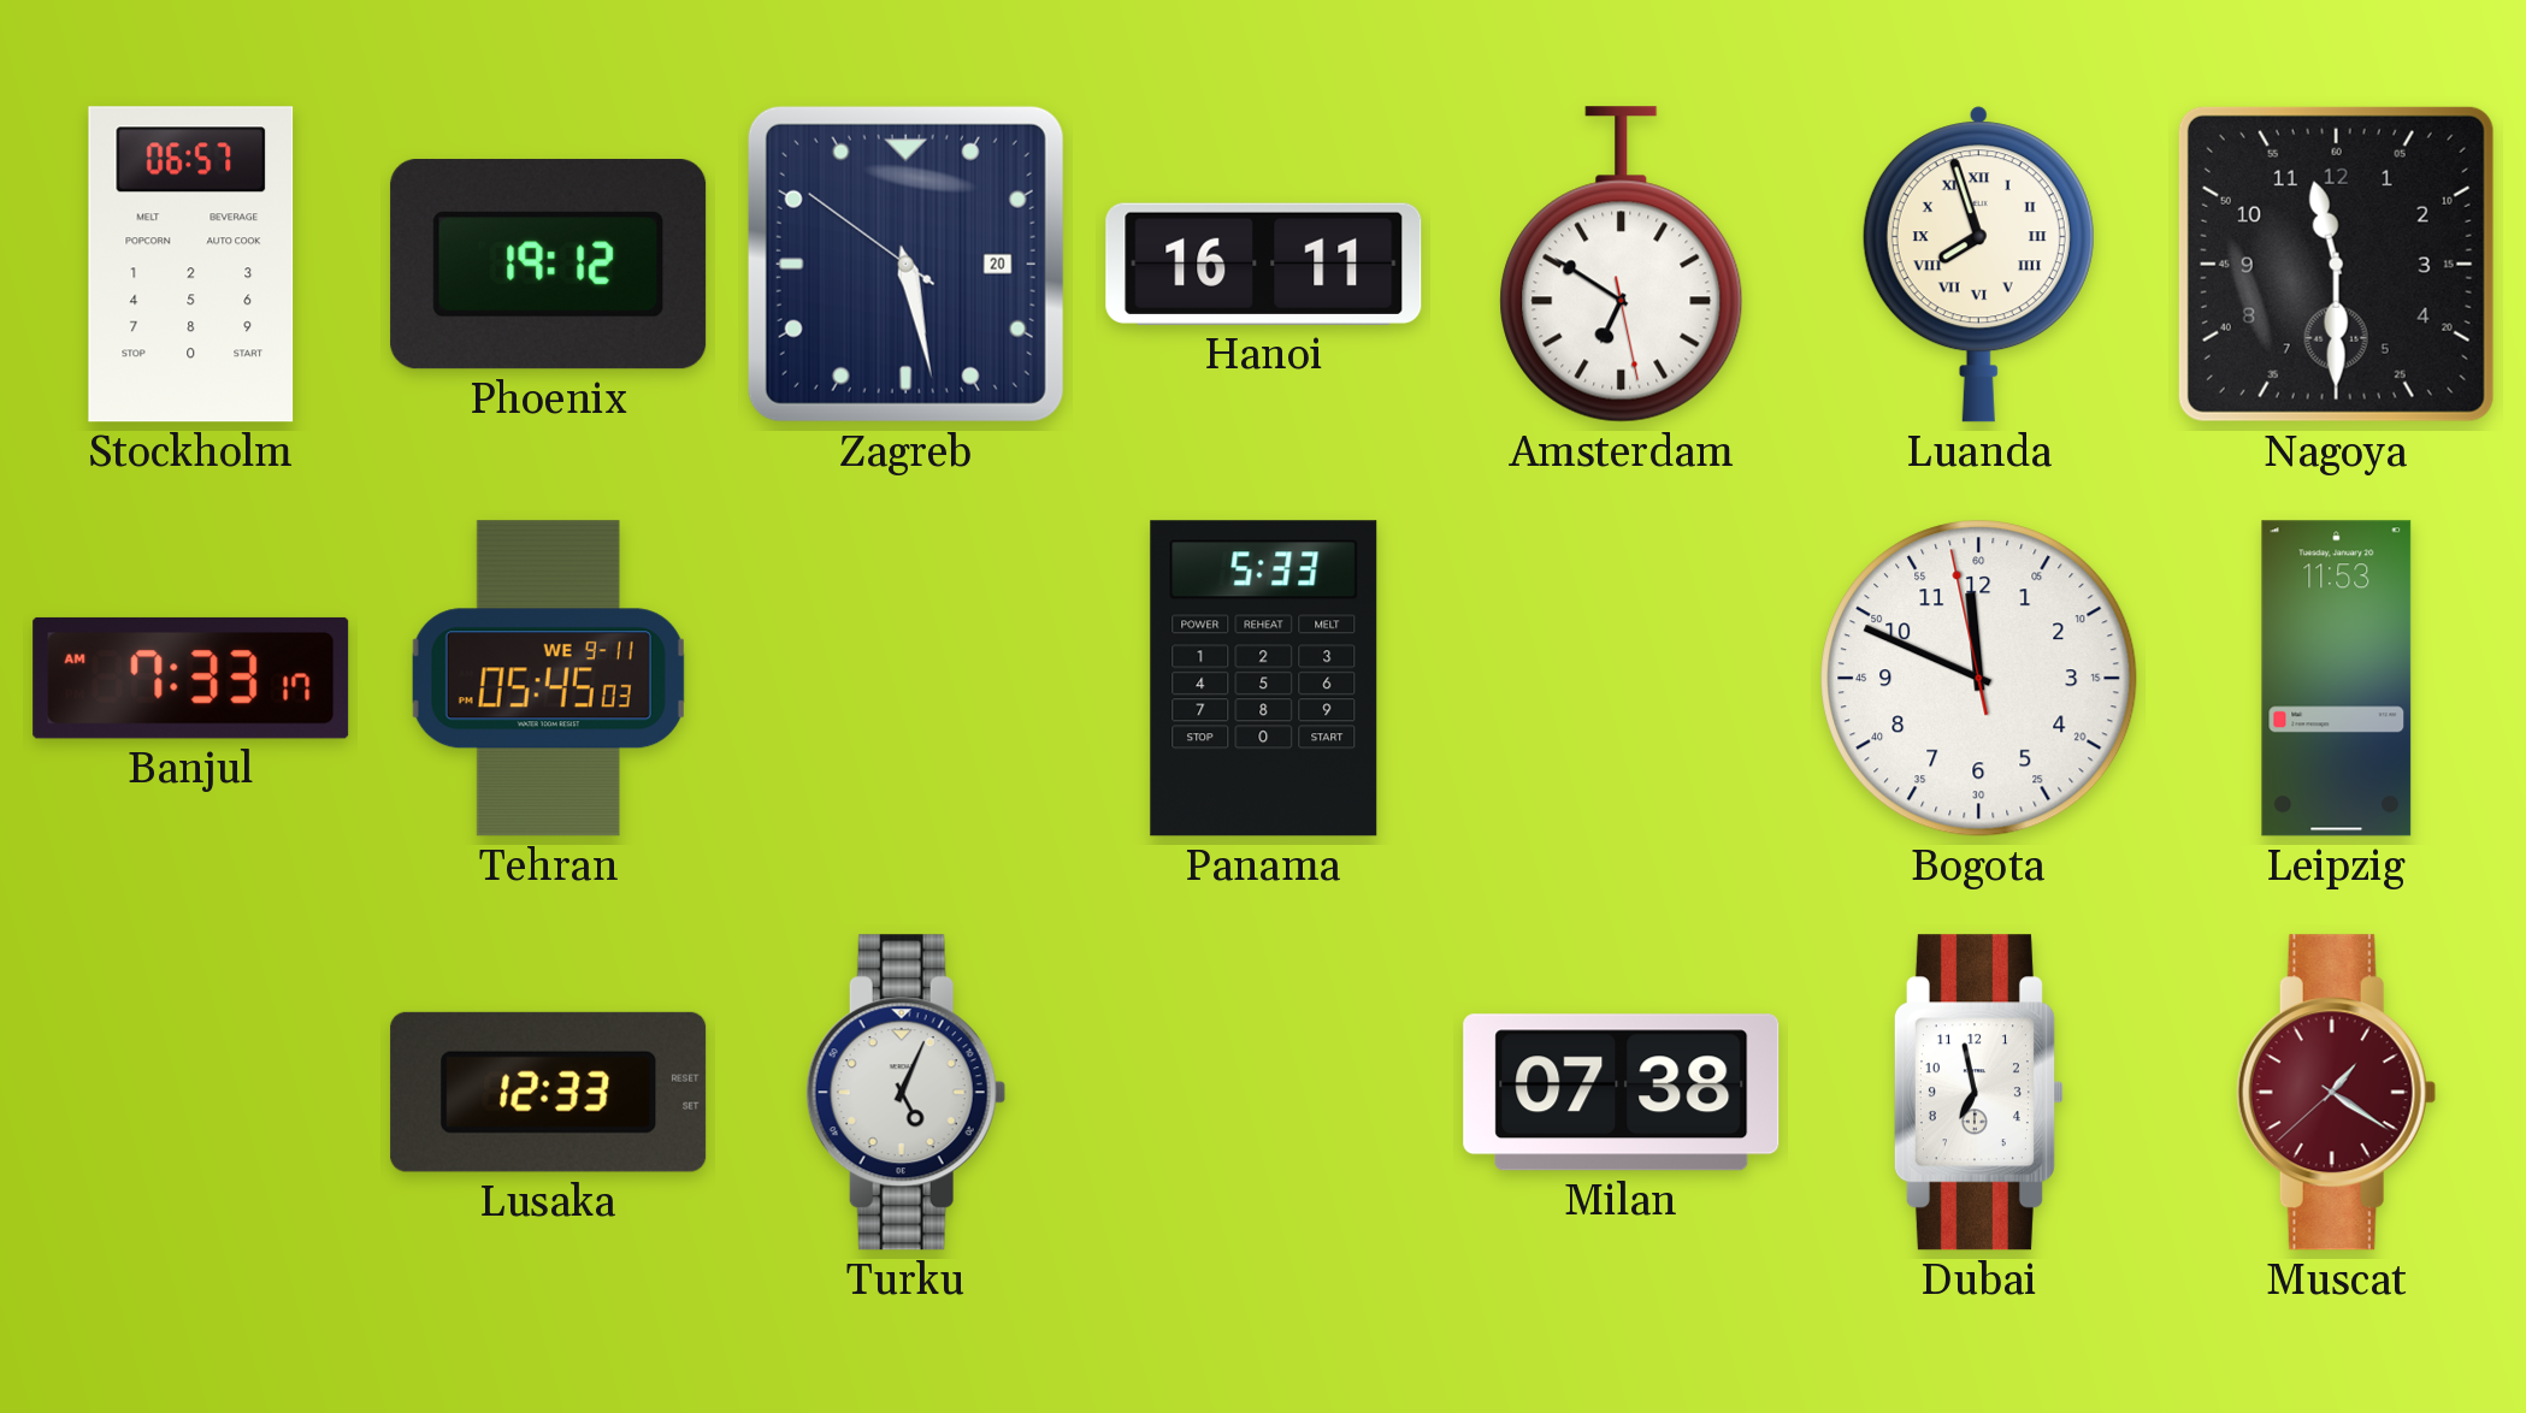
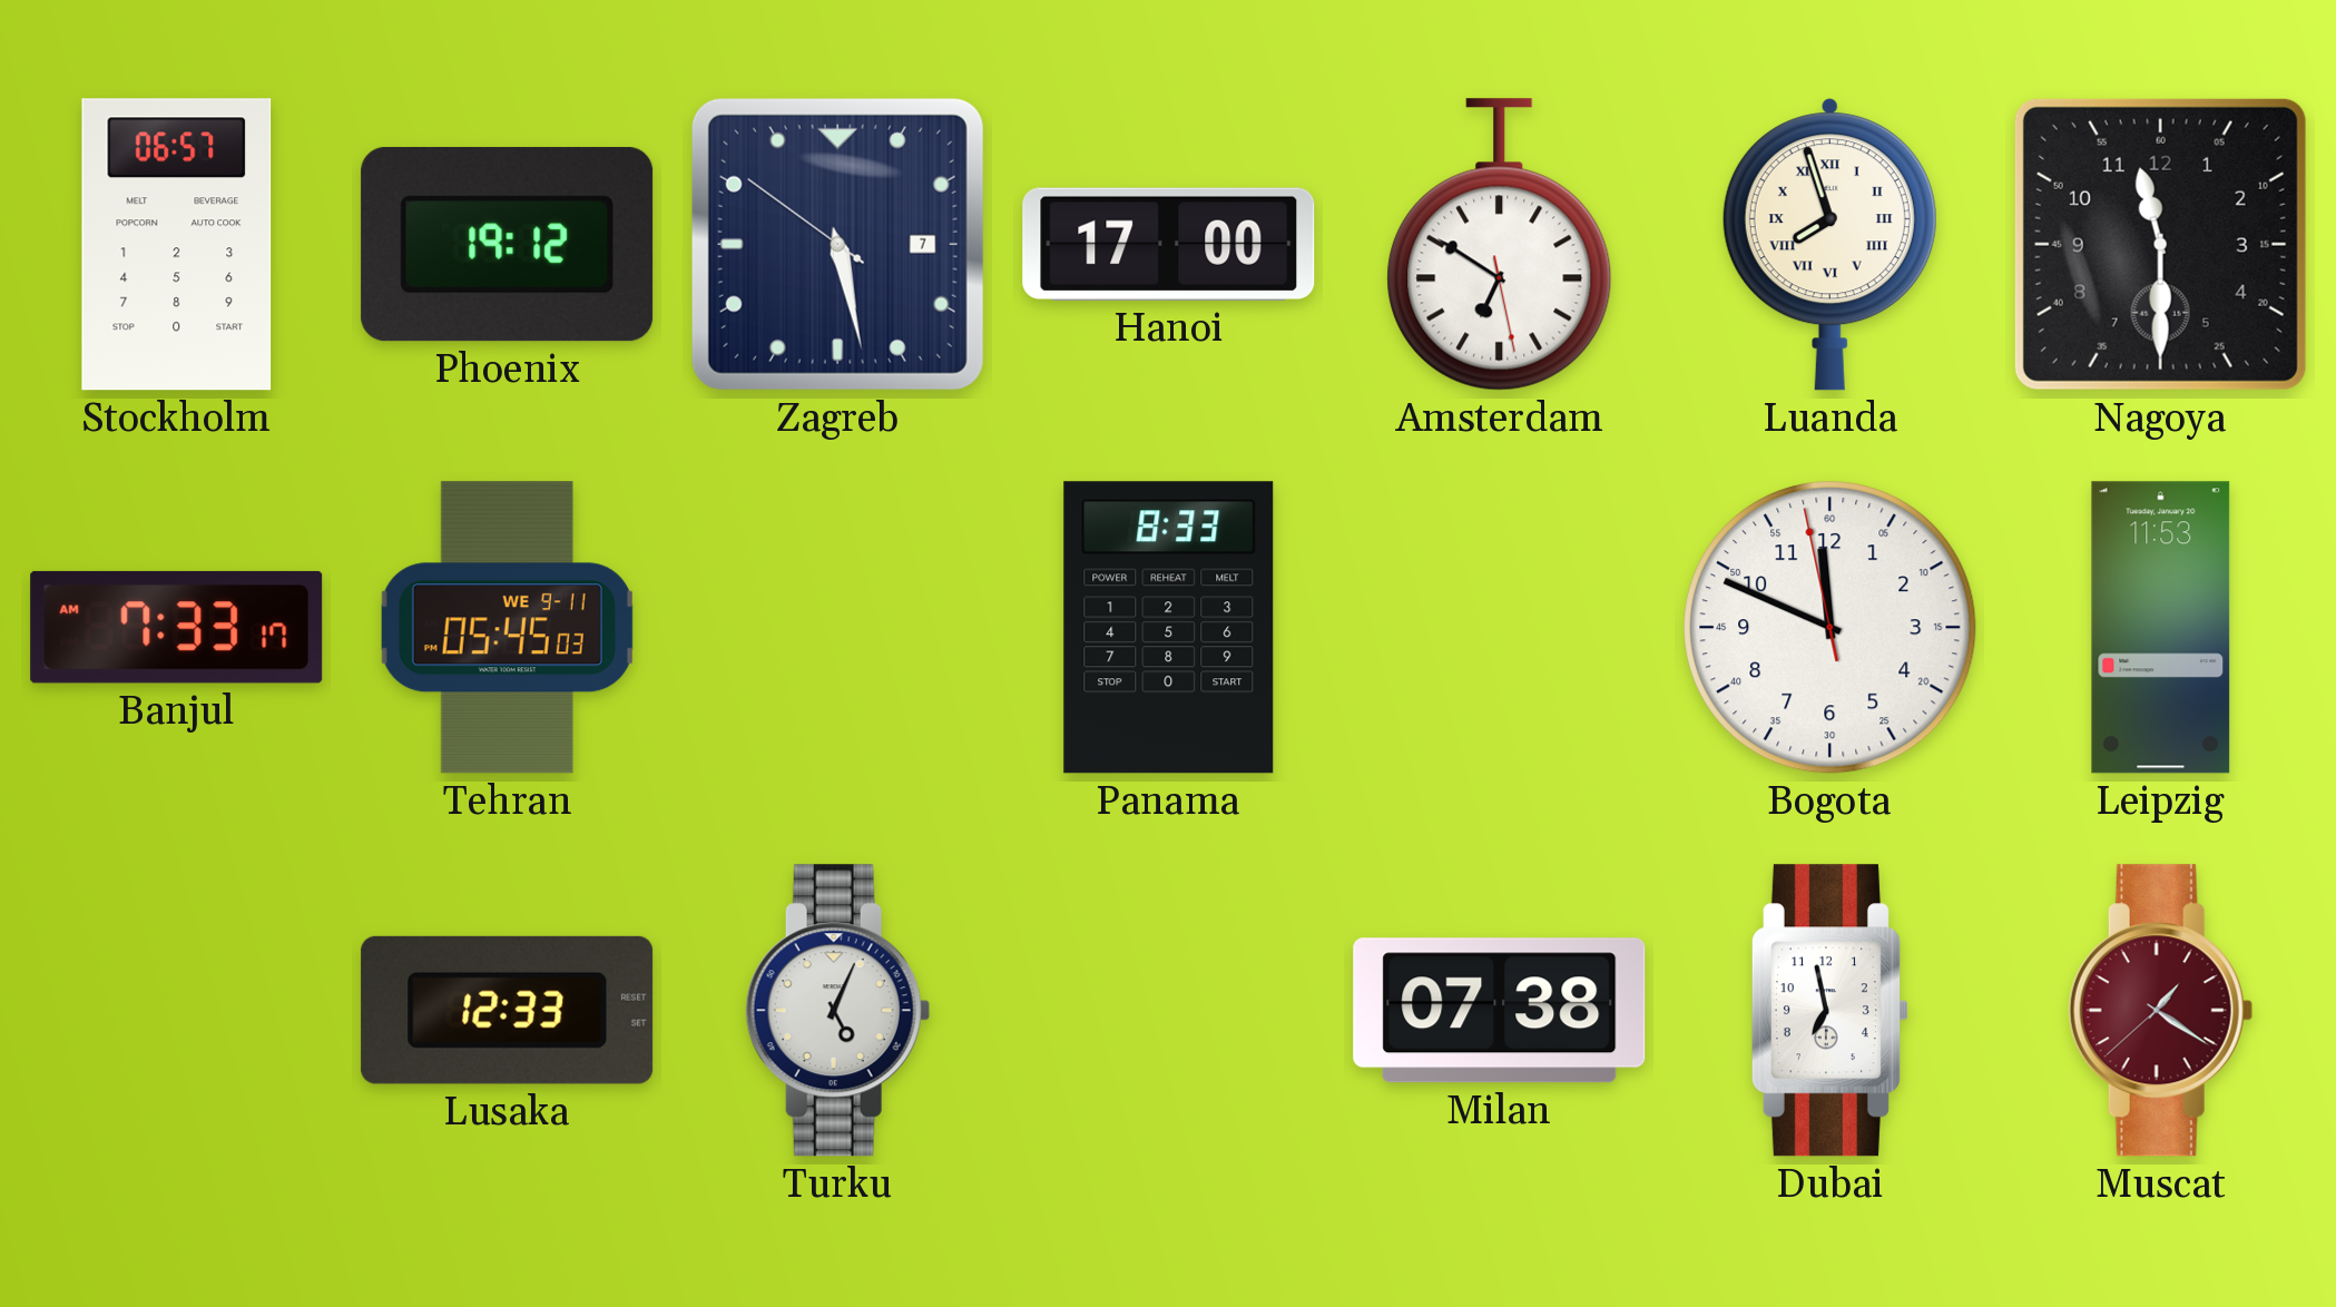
Zagreb date: 20 -> 7 (837, 244)
Hanoi: 16:11 -> 17:00 (1169, 244)
Panama: 5:33 -> 8:33 (1169, 628)
